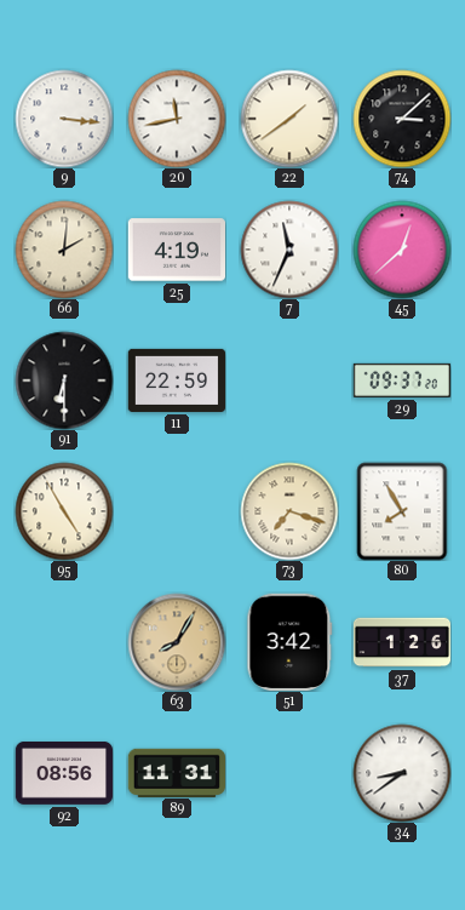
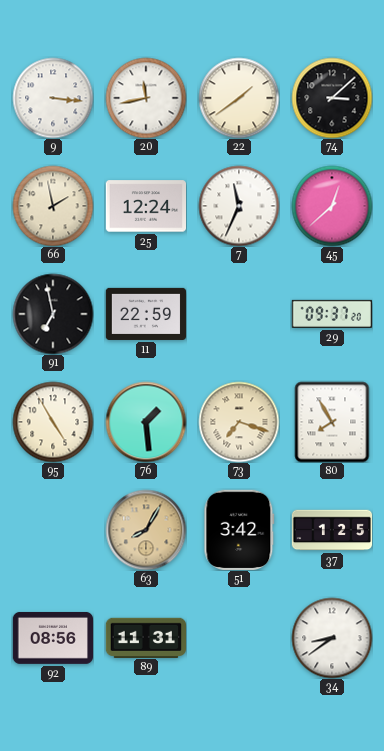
66: 2:01 -> 1:58 (53, 206)
25: 4:19 -> 12:24 (145, 206)
91: 6:30 -> 6:58 (53, 314)
76: none -> 1:29 (146, 422)
37: 1:26 -> 1:25 (332, 530)
